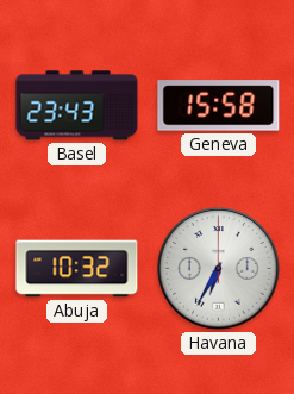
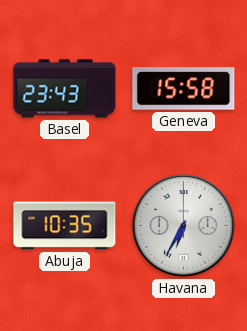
Abuja: 10:32 -> 10:35 (65, 226)
